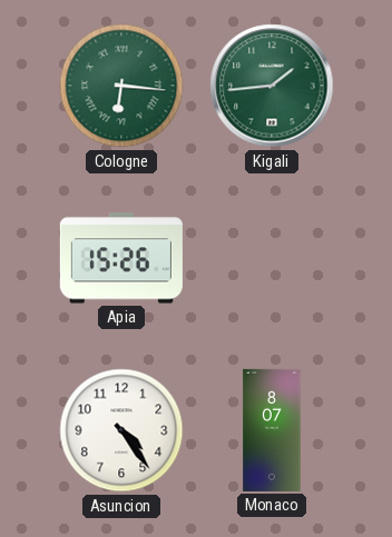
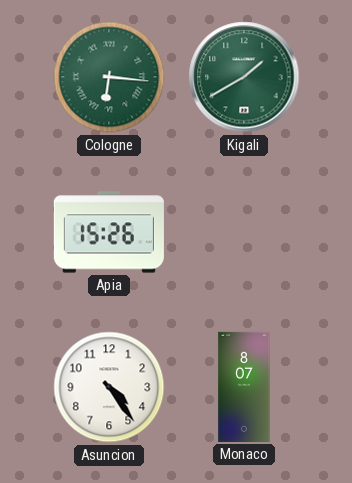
Kigali: 1:44 -> 1:40 (244, 77)
